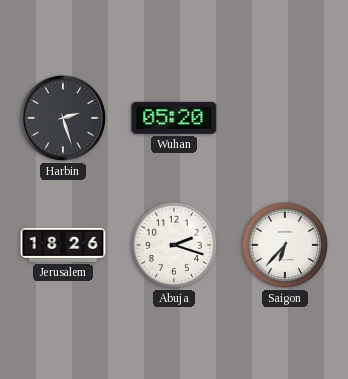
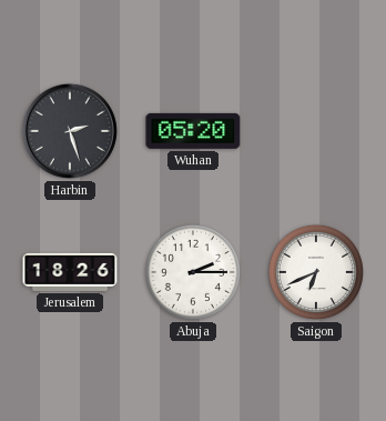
Abuja: 2:18 -> 2:15 (193, 272)
Saigon: 6:37 -> 6:41 (316, 272)
